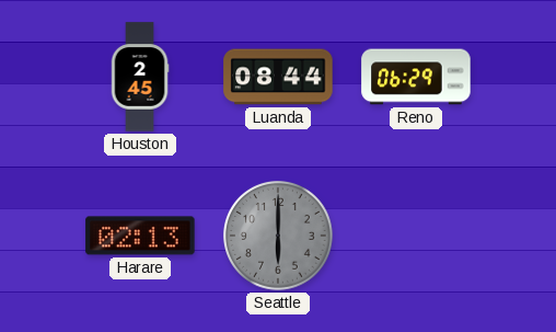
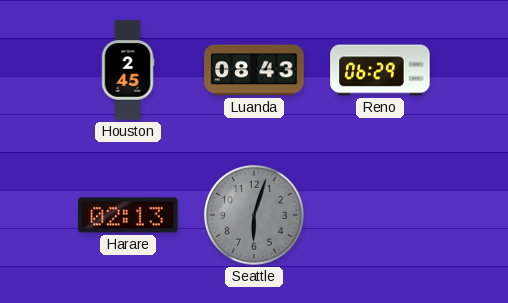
Luanda: 08:44 -> 08:43 (254, 70)
Seattle: 6:00 -> 6:03 (255, 216)
